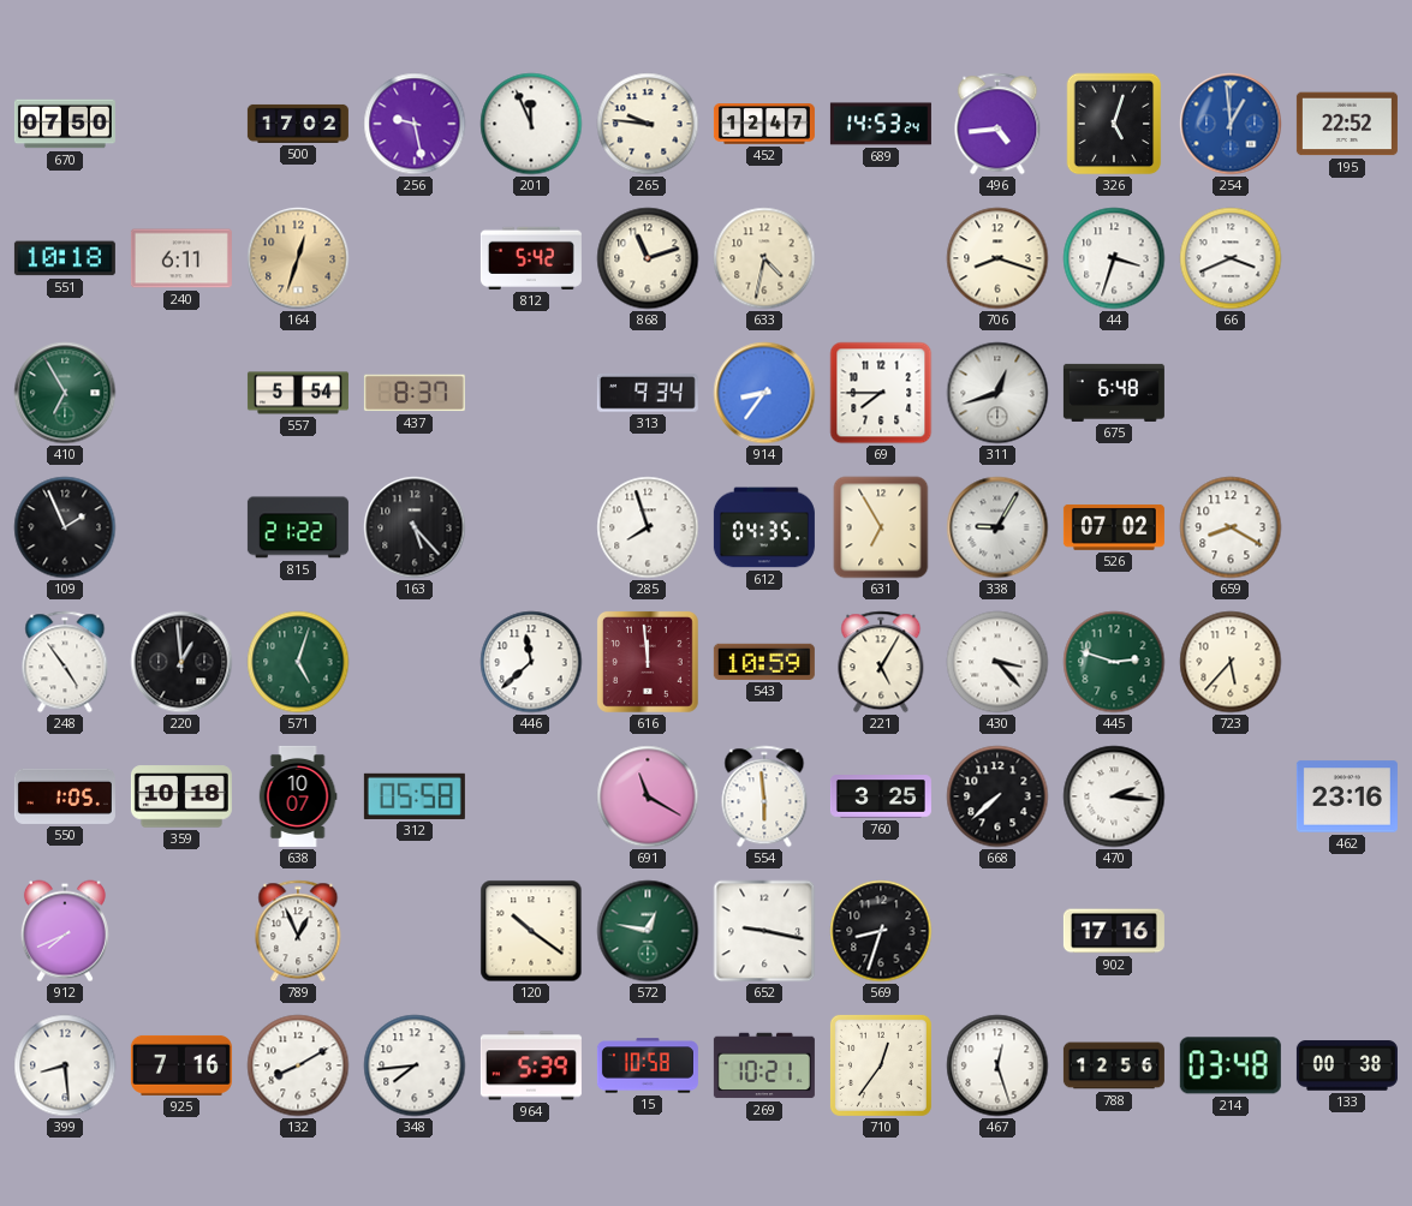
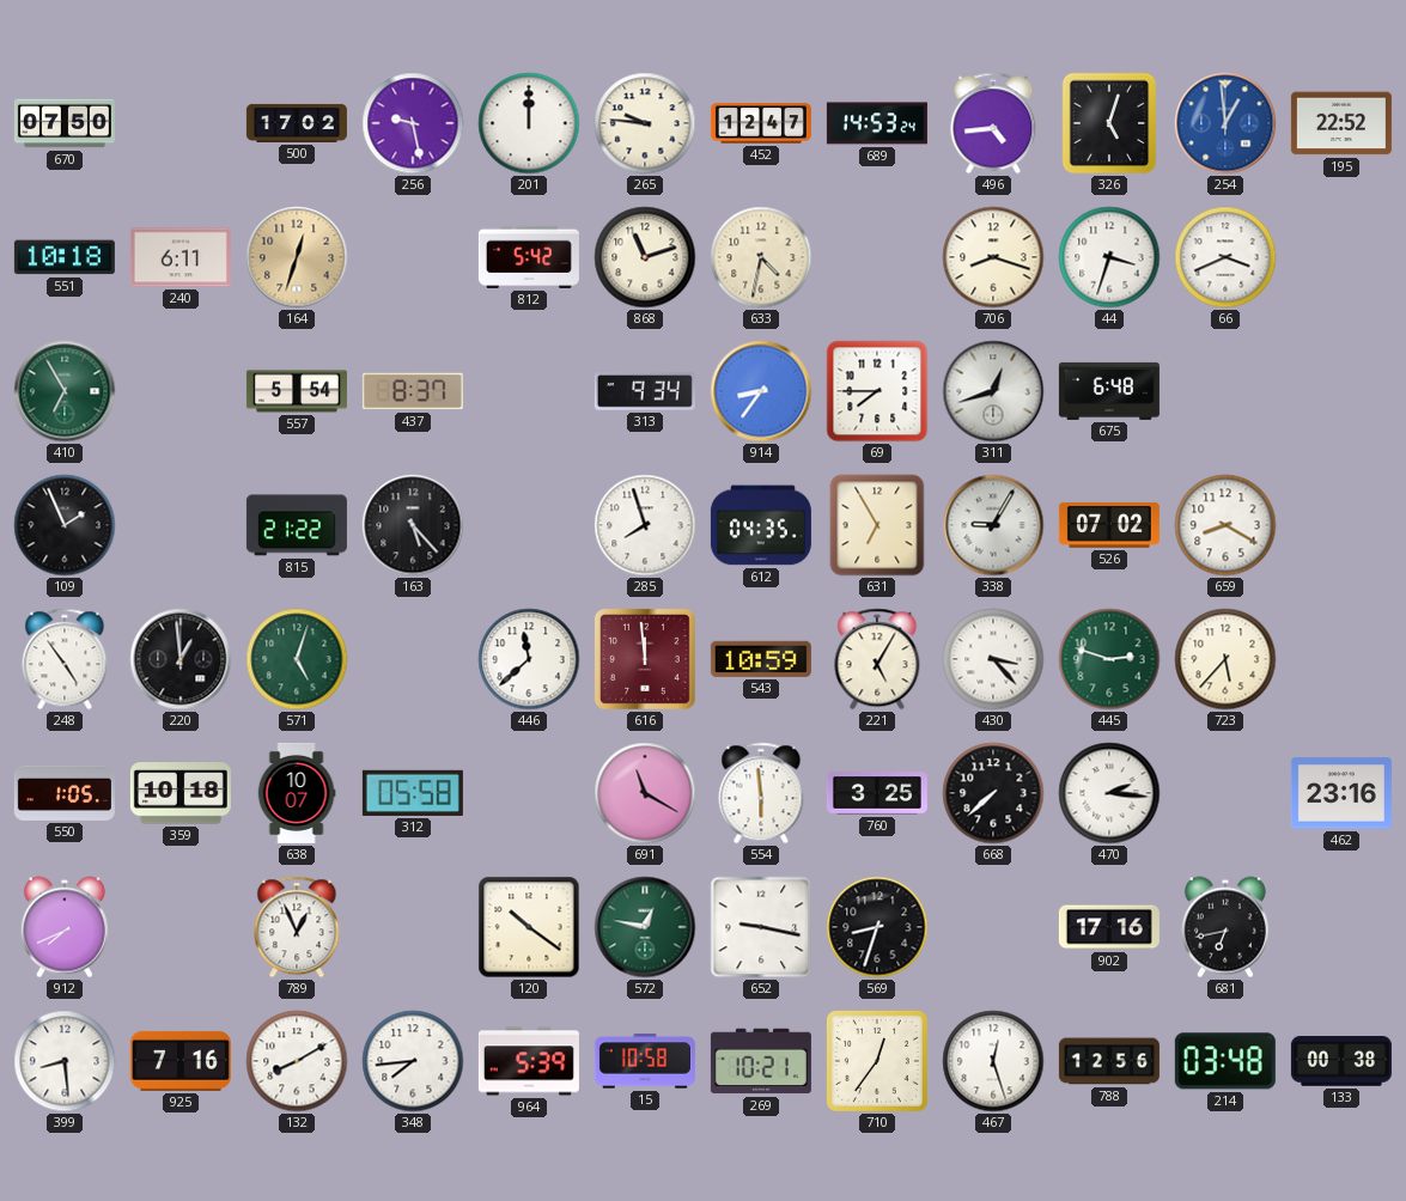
201: 11:56 -> 12:00 (529, 123)
681: none -> 6:43 (1225, 927)
